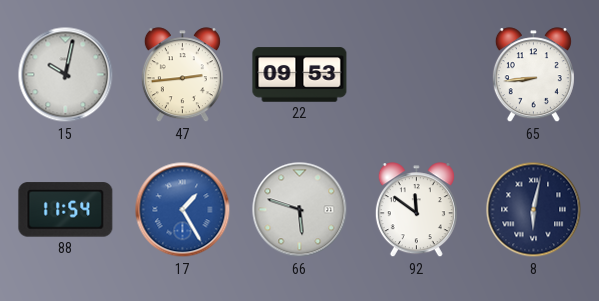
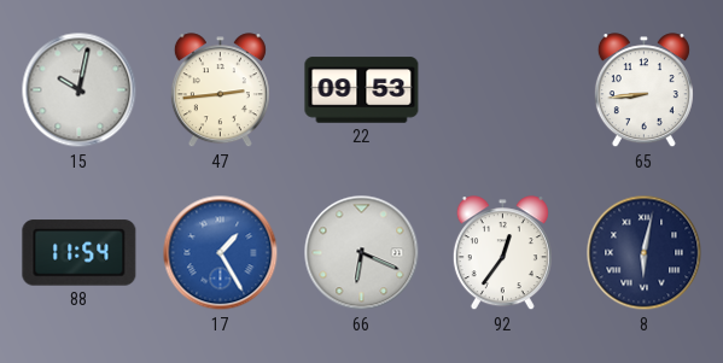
66: 5:48 -> 6:19 (362, 253)
92: 11:51 -> 12:36 (502, 253)
